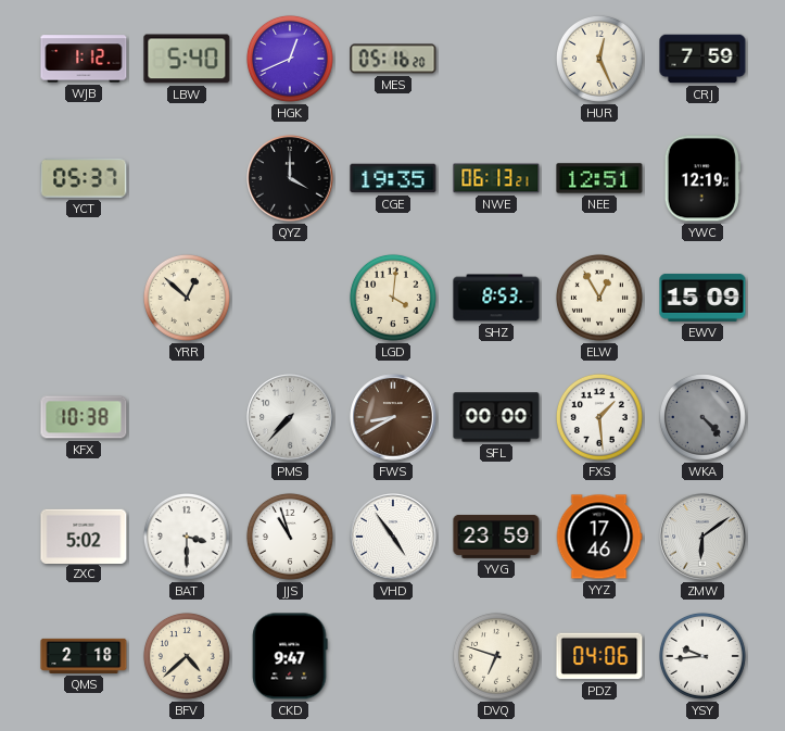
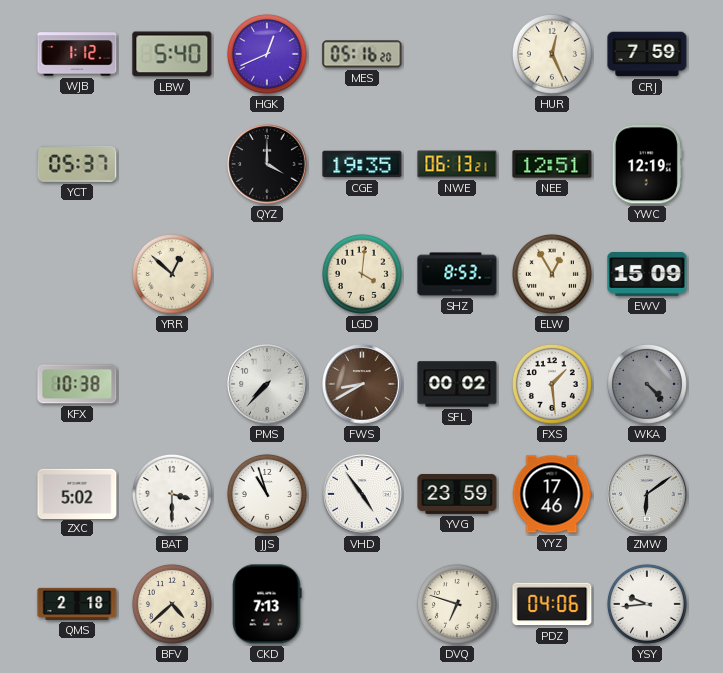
SFL: 00:00 -> 00:02 (457, 384)
CKD: 9:47 -> 7:13 (267, 604)
